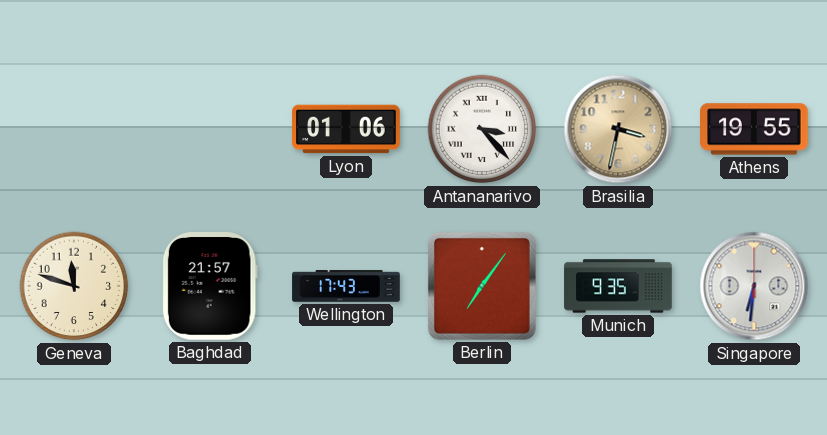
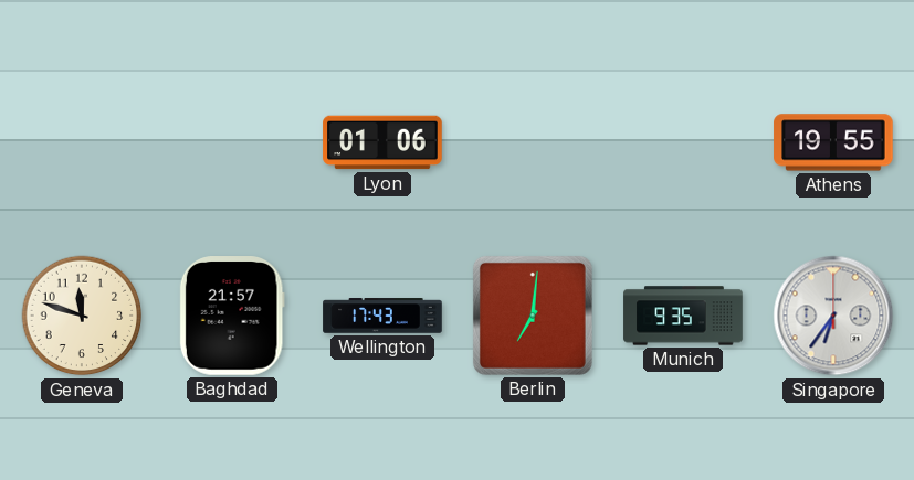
Antananarivo: 3:23 -> none (482, 129)
Brasilia: 3:32 -> none (618, 129)
Berlin: 7:06 -> 7:01 (533, 316)
Singapore: 6:31 -> 6:36 (833, 316)
